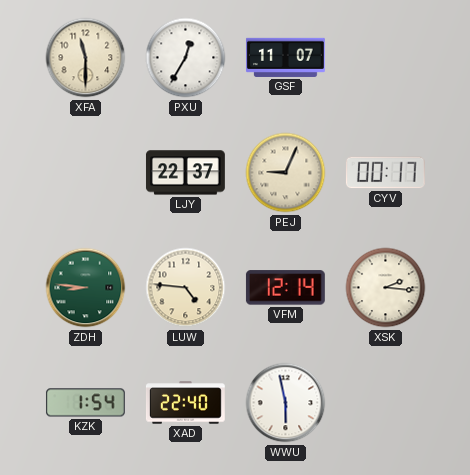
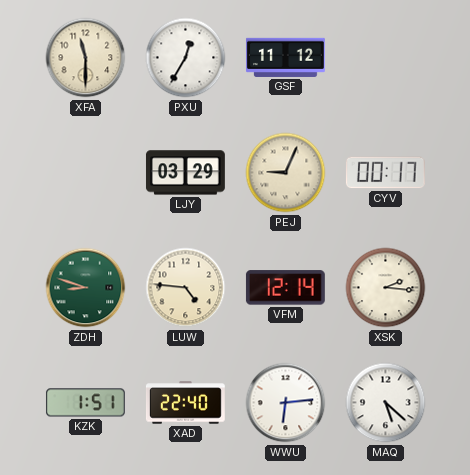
GSF: 11:07 -> 11:12 (285, 57)
LJY: 22:37 -> 03:29 (185, 173)
ZDH: 8:46 -> 8:48 (86, 288)
KZK: 1:54 -> 1:51 (85, 403)
WWU: 5:58 -> 6:14 (286, 403)
MAQ: none -> 5:22 (386, 403)
